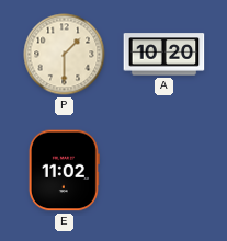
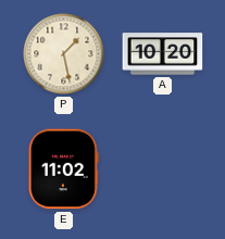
P: 1:30 -> 1:28 (64, 54)
